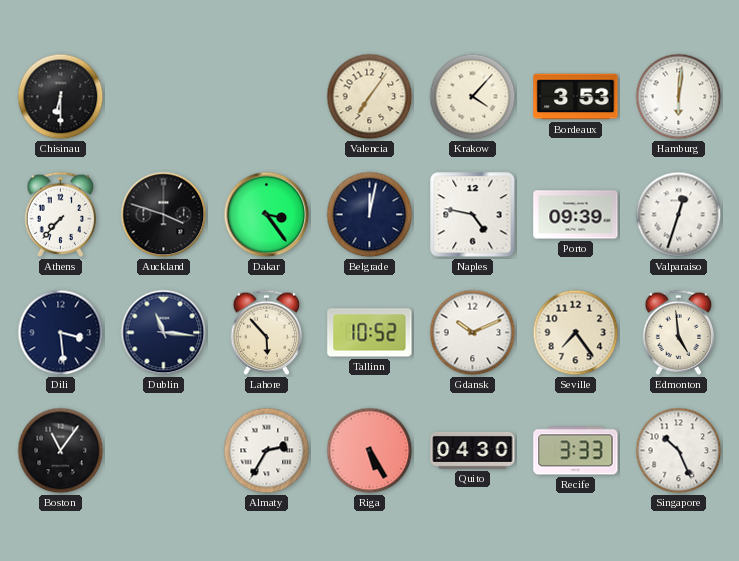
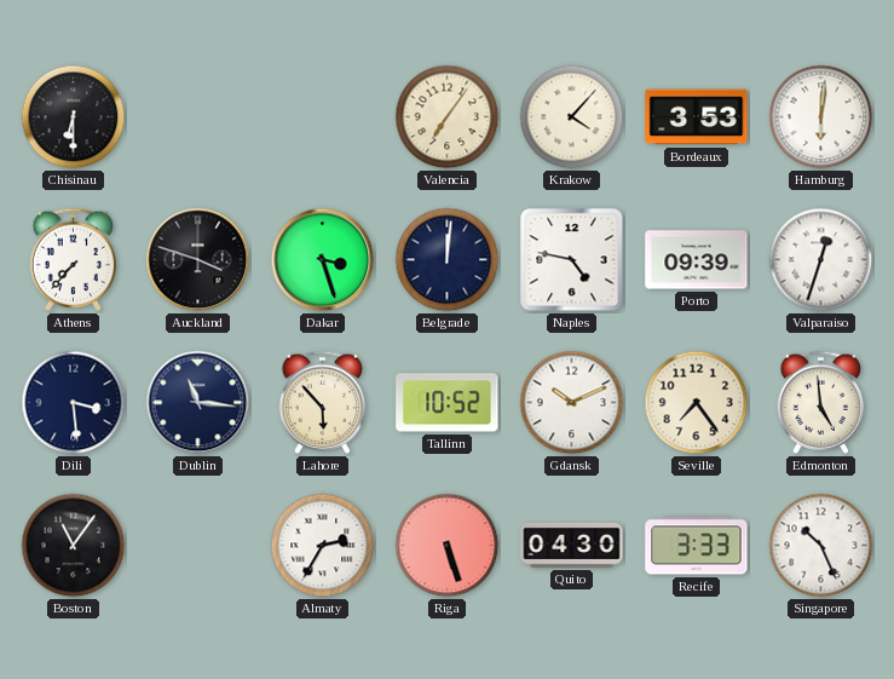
Dakar: 3:24 -> 3:27 (323, 260)
Belgrade: 12:02 -> 12:01 (448, 260)
Riga: 5:25 -> 5:27 (448, 546)
